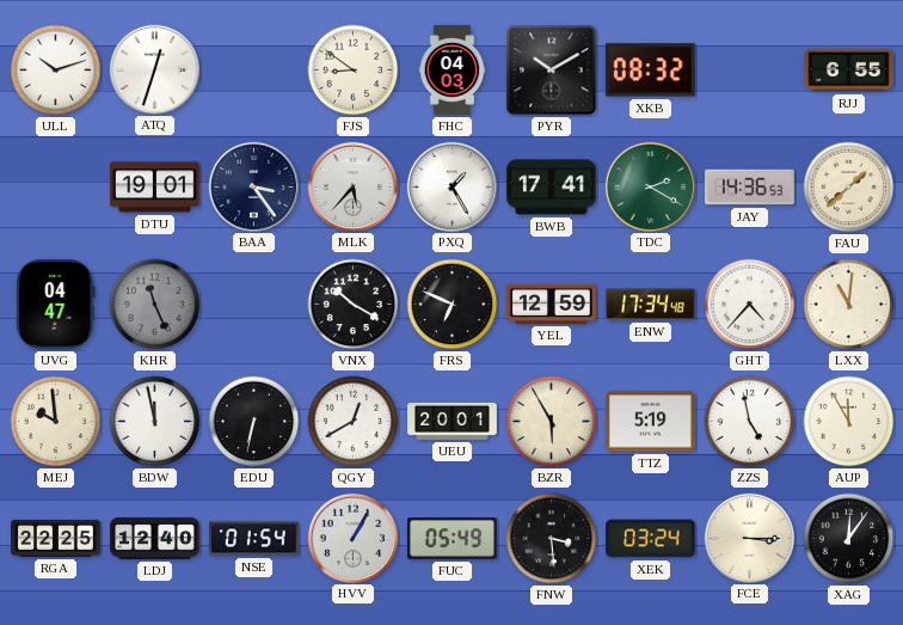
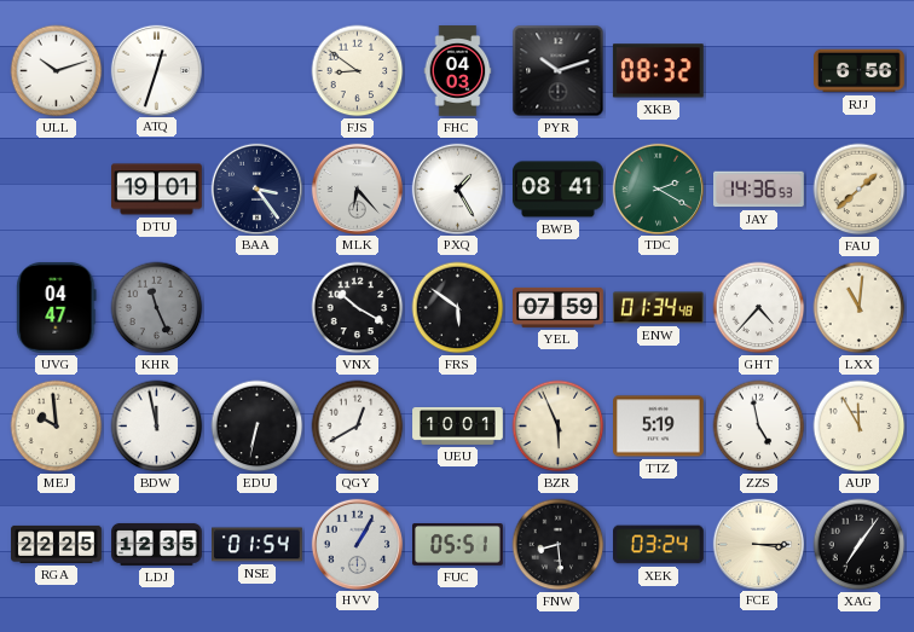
PYR: 10:10 -> 10:12 (559, 71)
RJJ: 6:55 -> 6:56 (860, 71)
MLK: 5:37 -> 6:23 (357, 189)
BWB: 17:41 -> 08:41 (559, 190)
FRS: 6:49 -> 5:51 (458, 308)
YEL: 12:59 -> 07:59 (559, 307)
ENW: 17:34 -> 01:34 (658, 308)
UEU: 20:01 -> 10:01 (458, 425)
BZR: 5:55 -> 5:56 (559, 427)
LDJ: 12:40 -> 12:35 (157, 544)
FUC: 05:49 -> 05:51 (458, 545)
FNW: 3:29 -> 8:29 (559, 545)
XAG: 12:06 -> 7:06 (860, 545)
